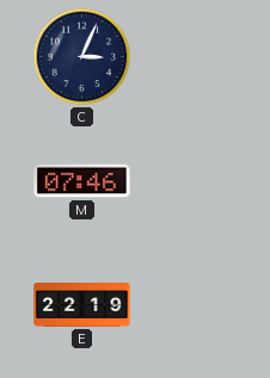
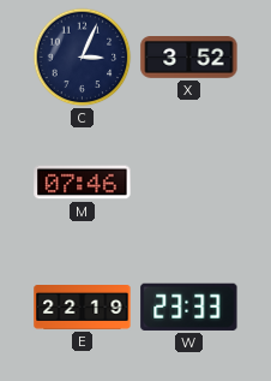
X: none -> 3:52 (189, 58)
W: none -> 23:33 (189, 306)
